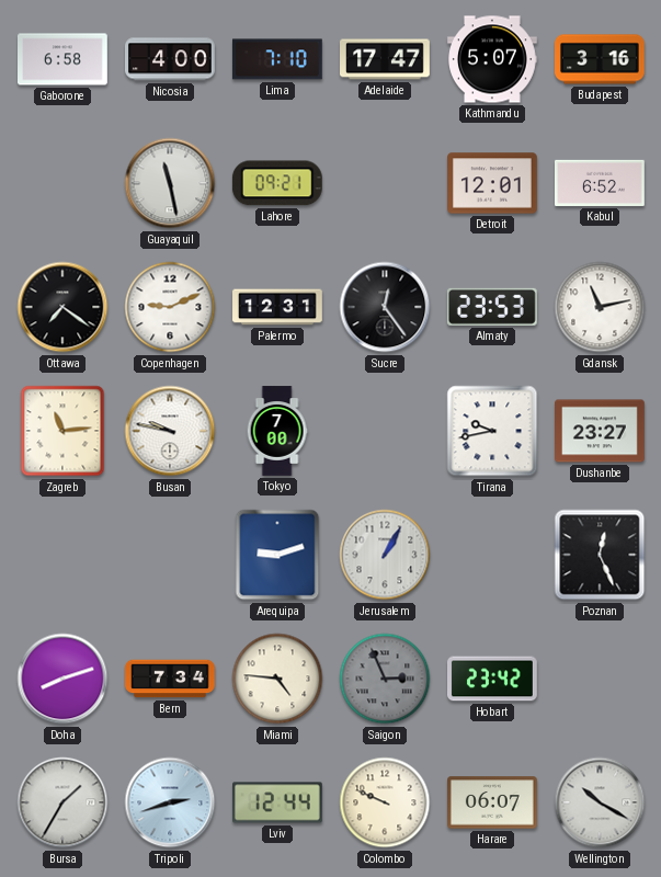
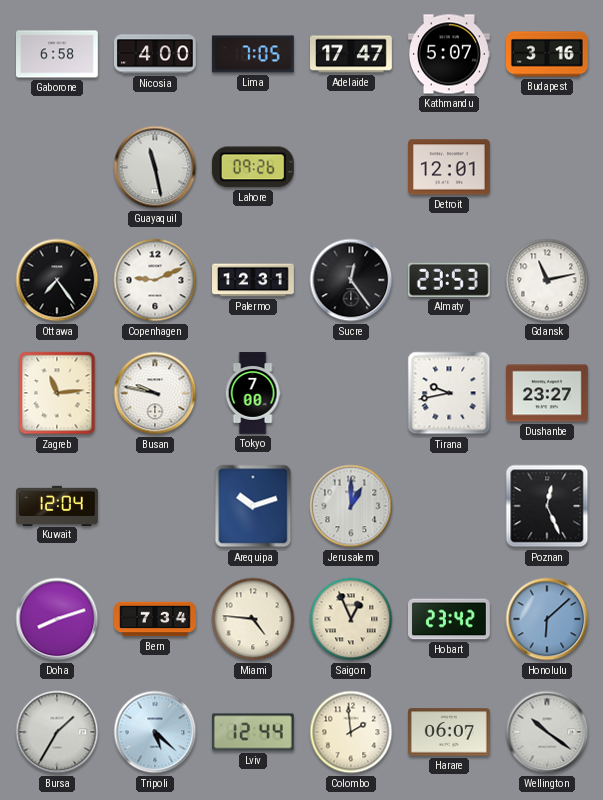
Lima: 7:10 -> 7:05 (253, 54)
Lahore: 09:21 -> 09:26 (253, 167)
Kabul: 6:52 -> none (601, 183)
Ottawa: 7:21 -> 7:24 (57, 280)
Kuwait: none -> 12:04 (58, 505)
Arequipa: 9:12 -> 10:12 (253, 506)
Jerusalem: 1:05 -> 1:00 (351, 506)
Saigon: 2:56 -> 12:56 (351, 619)
Saigon dial: grey -> cream (351, 619)
Honolulu: none -> 6:08 (547, 619)
Tripoli: 2:42 -> 5:22 (155, 732)
Colombo: 9:49 -> 1:59 (351, 732)
Wellington: 10:20 -> 10:21 (547, 732)
